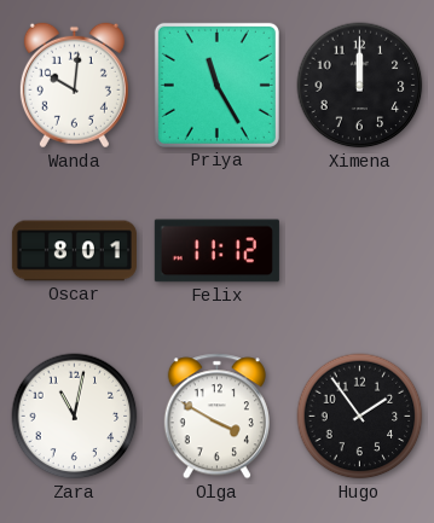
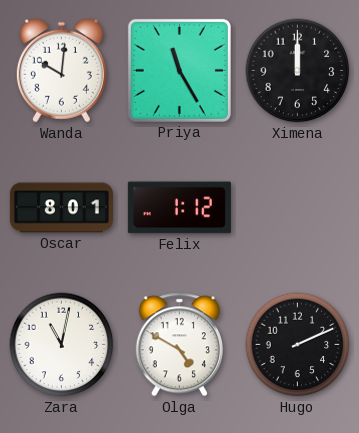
Felix: 11:12 -> 1:12 (179, 208)
Olga: 3:50 -> 4:50 (179, 345)
Hugo: 1:54 -> 2:11 (298, 345)
